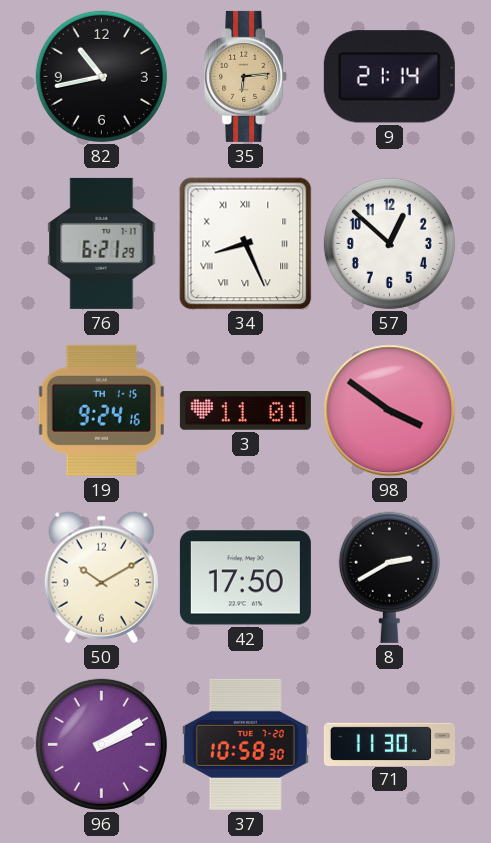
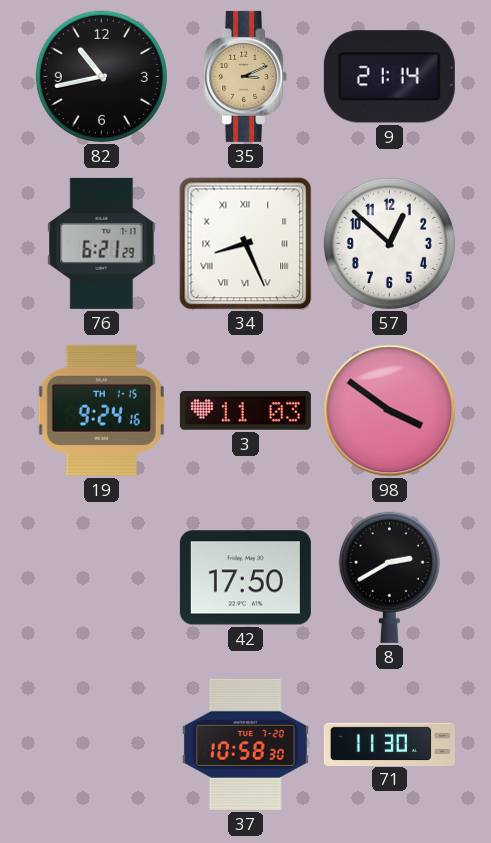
35: 6:14 -> 3:11 (246, 76)
3: 11:01 -> 11:03 (245, 411)
50: 10:10 -> none (101, 577)
96: 2:10 -> none (101, 744)
